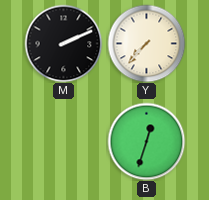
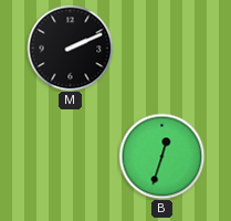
Y: 7:37 -> none (146, 43)
